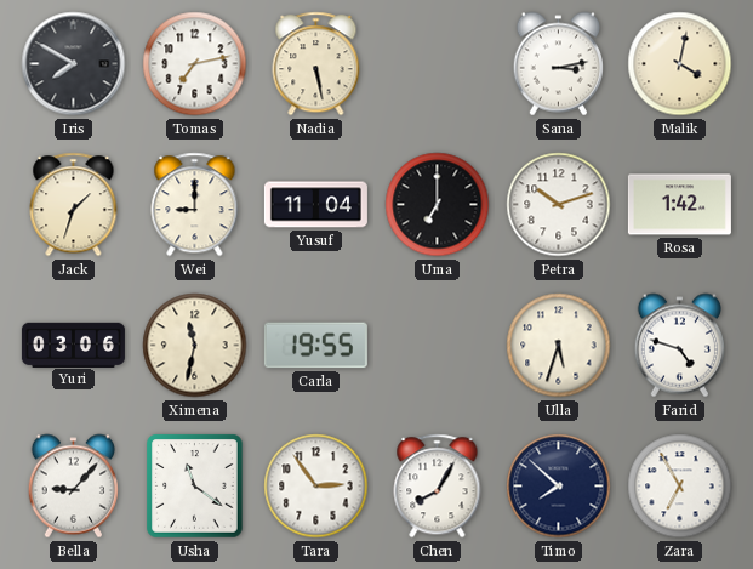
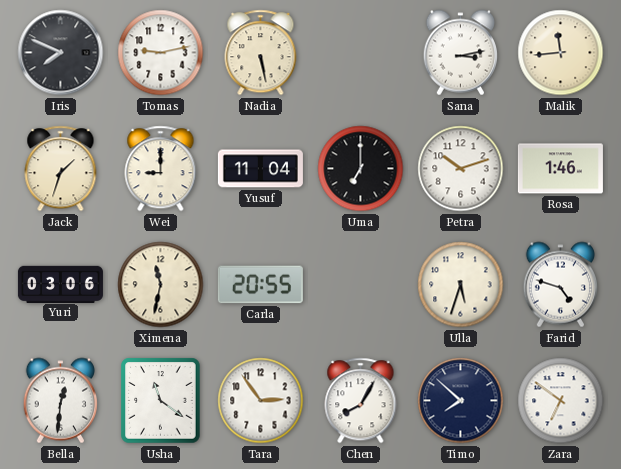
Iris: 7:50 -> 7:49 (61, 53)
Tomas: 7:13 -> 9:13 (161, 53)
Malik: 4:02 -> 11:44 (561, 53)
Rosa: 1:42 -> 1:46 (560, 169)
Carla: 19:55 -> 20:55 (260, 285)
Bella: 9:07 -> 12:31 (60, 401)
Zara: 6:55 -> 6:51 (561, 401)
